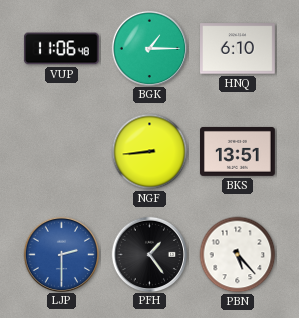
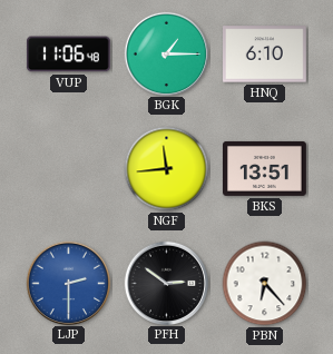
NGF: 8:44 -> 11:44 (167, 169)
PFH: 1:24 -> 2:51 (166, 283)
PBN: 5:23 -> 6:23 (265, 284)
